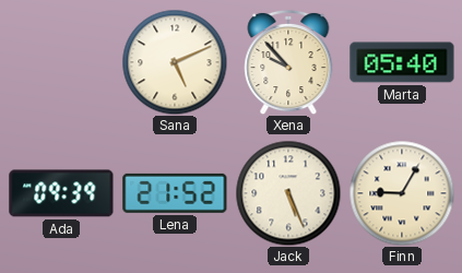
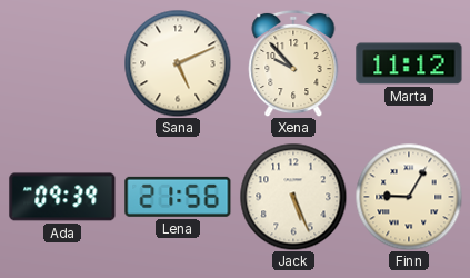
Marta: 05:40 -> 11:12 (409, 63)
Lena: 21:52 -> 21:56 (178, 197)
